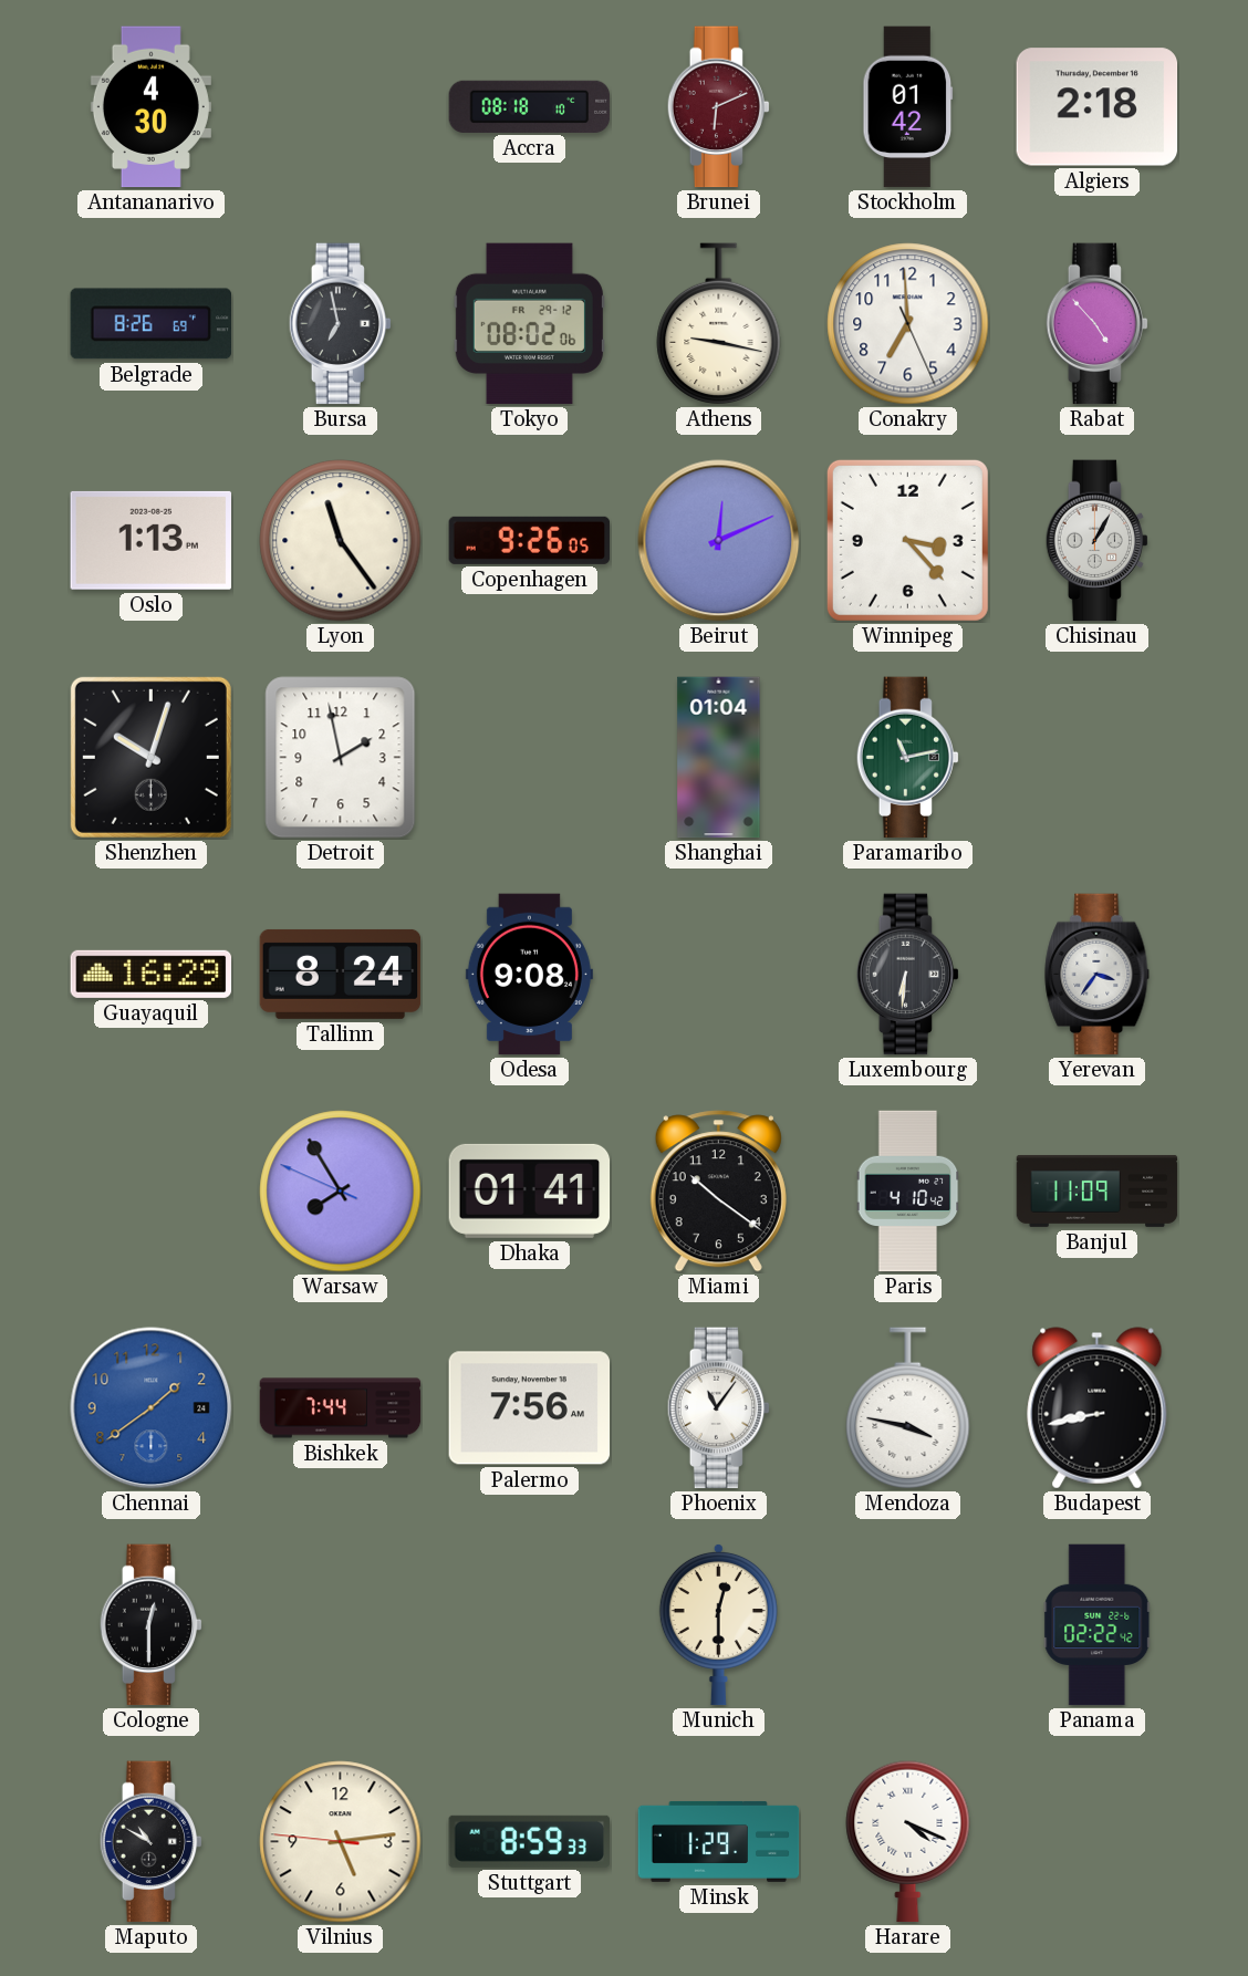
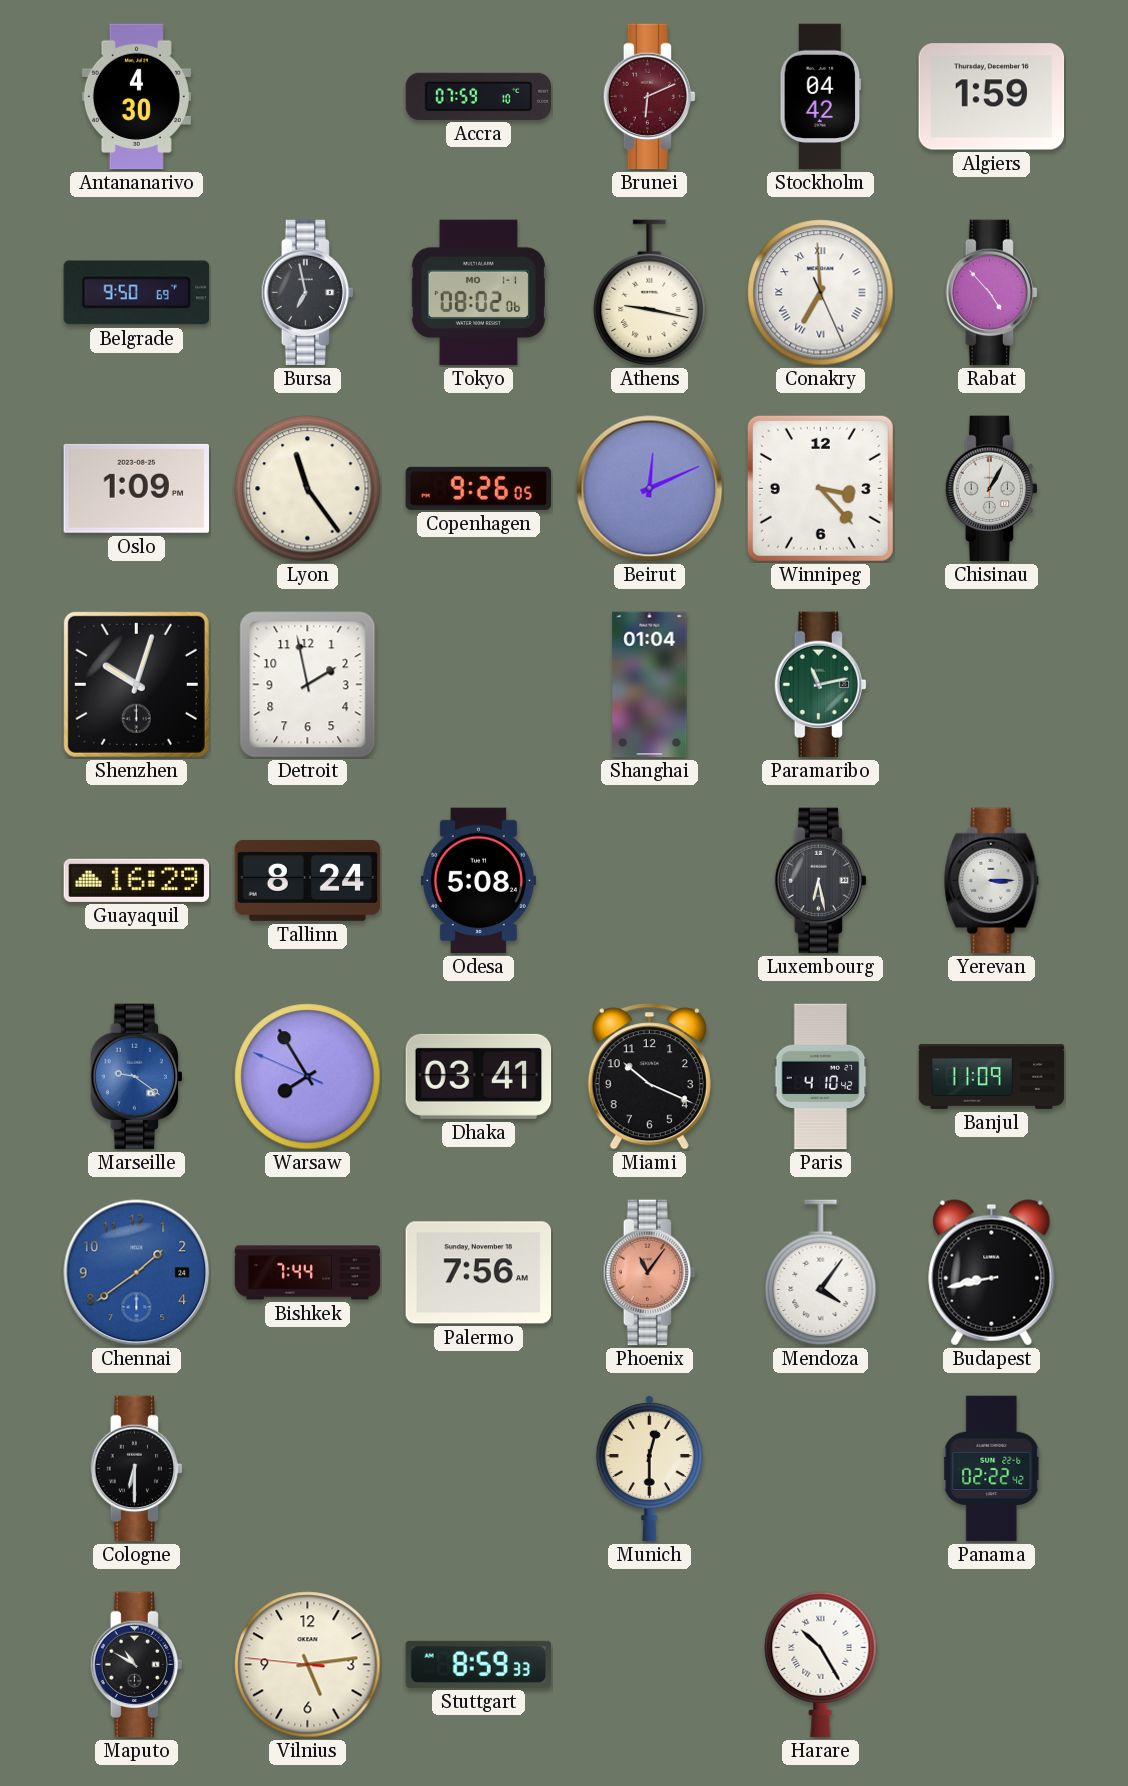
Accra: 08:18 -> 07:59 (479, 96)
Stockholm: 01:42 -> 04:42 (821, 97)
Algiers: 2:18 -> 1:59 (992, 97)
Belgrade: 8:26 -> 9:50 (137, 293)
Tokyo date: FR 29-12 -> MO 1-1 (478, 293)
Conakry numerals: Arabic -> Roman (821, 293)
Oslo: 1:13 -> 1:09 (136, 488)
Odesa: 9:08 -> 5:08 (478, 881)
Luxembourg: 6:31 -> 6:28 (820, 881)
Yerevan: 3:36 -> 3:15 (992, 881)
Marseille: none -> 9:21 (136, 1077)
Dhaka: 01:41 -> 03:41 (479, 1076)
Miami: 10:21 -> 10:19 (649, 1077)
Phoenix dial: white -> salmon (649, 1273)
Mendoza: 3:47 -> 4:06 (821, 1273)
Cologne: 12:30 -> 6:30 (136, 1469)
Minsk: 1:29 -> none (719, 1841)
Harare: 4:19 -> 10:25 (821, 1665)
